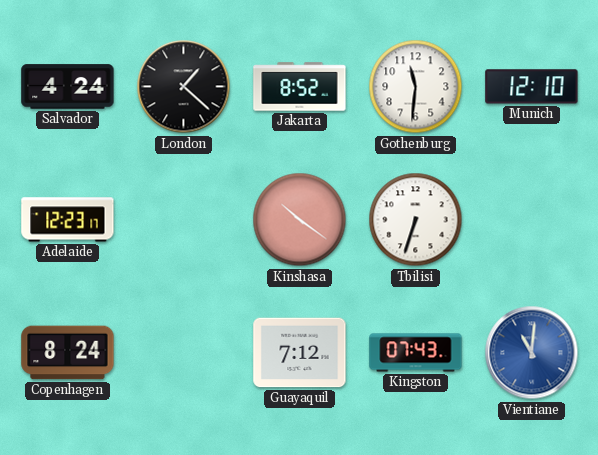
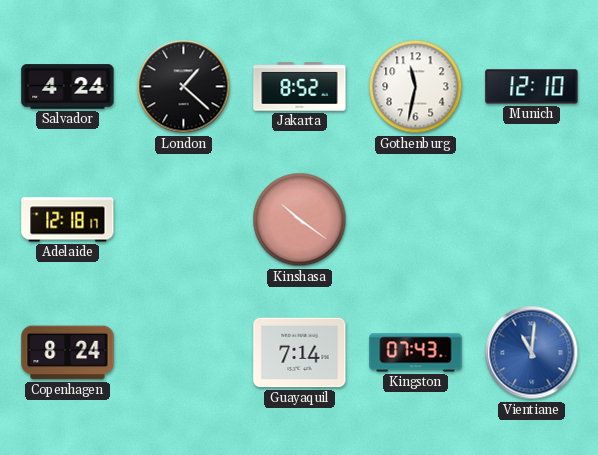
Gothenburg: 11:31 -> 11:32 (416, 87)
Adelaide: 12:23 -> 12:18 (68, 220)
Tbilisi: 6:33 -> none (416, 220)
Guayaquil: 7:12 -> 7:14 (300, 353)
